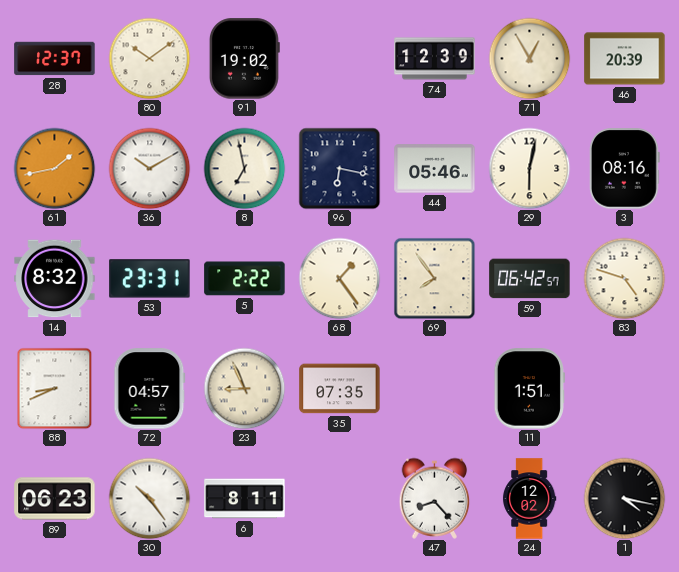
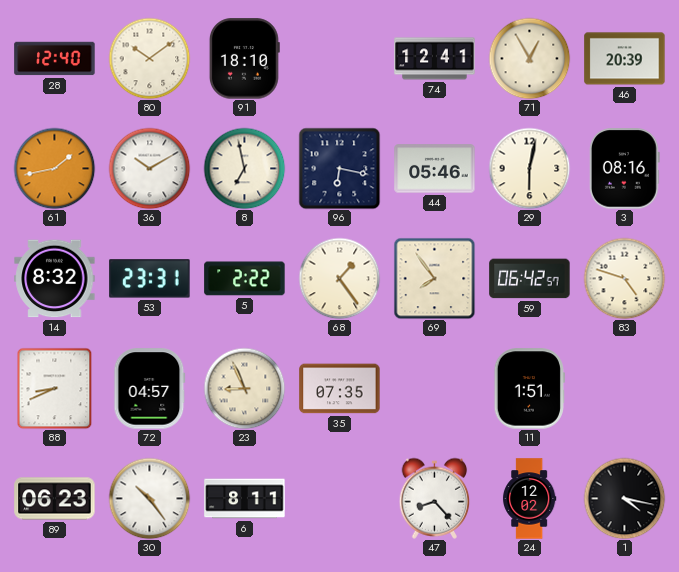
28: 12:37 -> 12:40 (55, 59)
91: 19:02 -> 18:10 (244, 59)
74: 12:39 -> 12:41 (435, 59)
